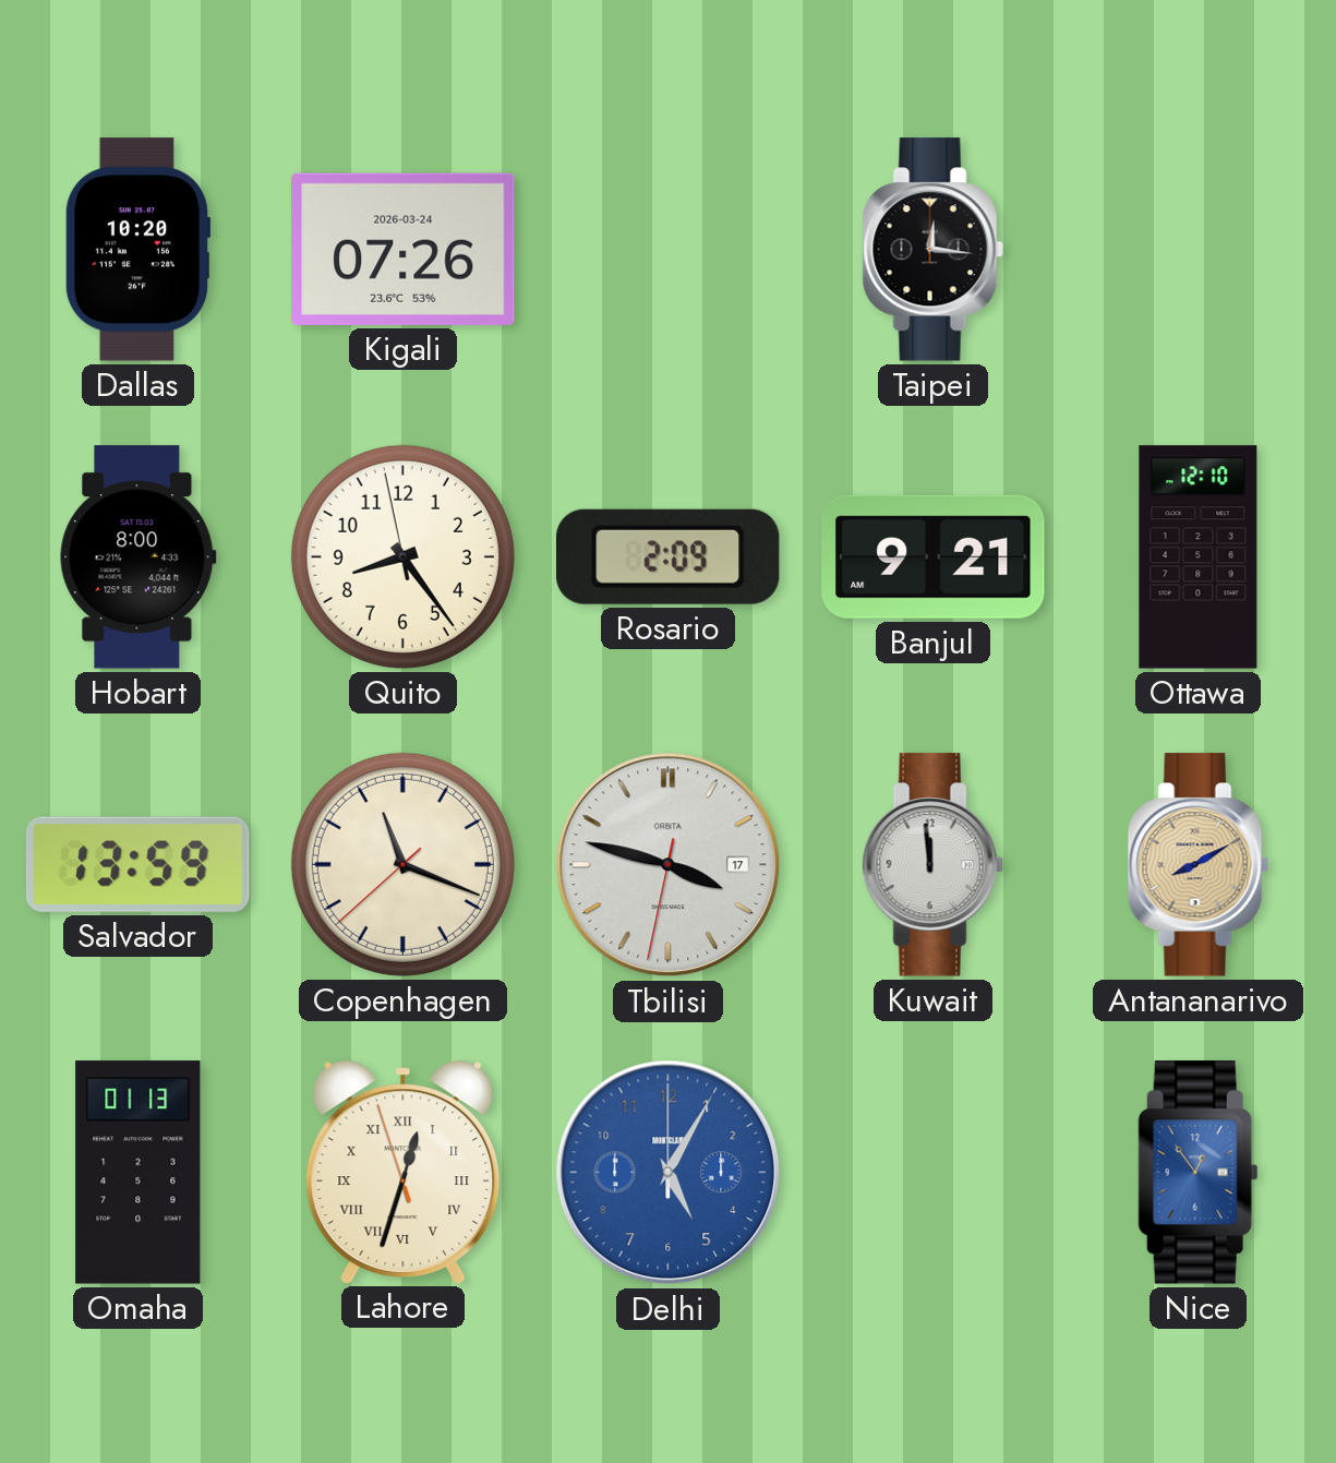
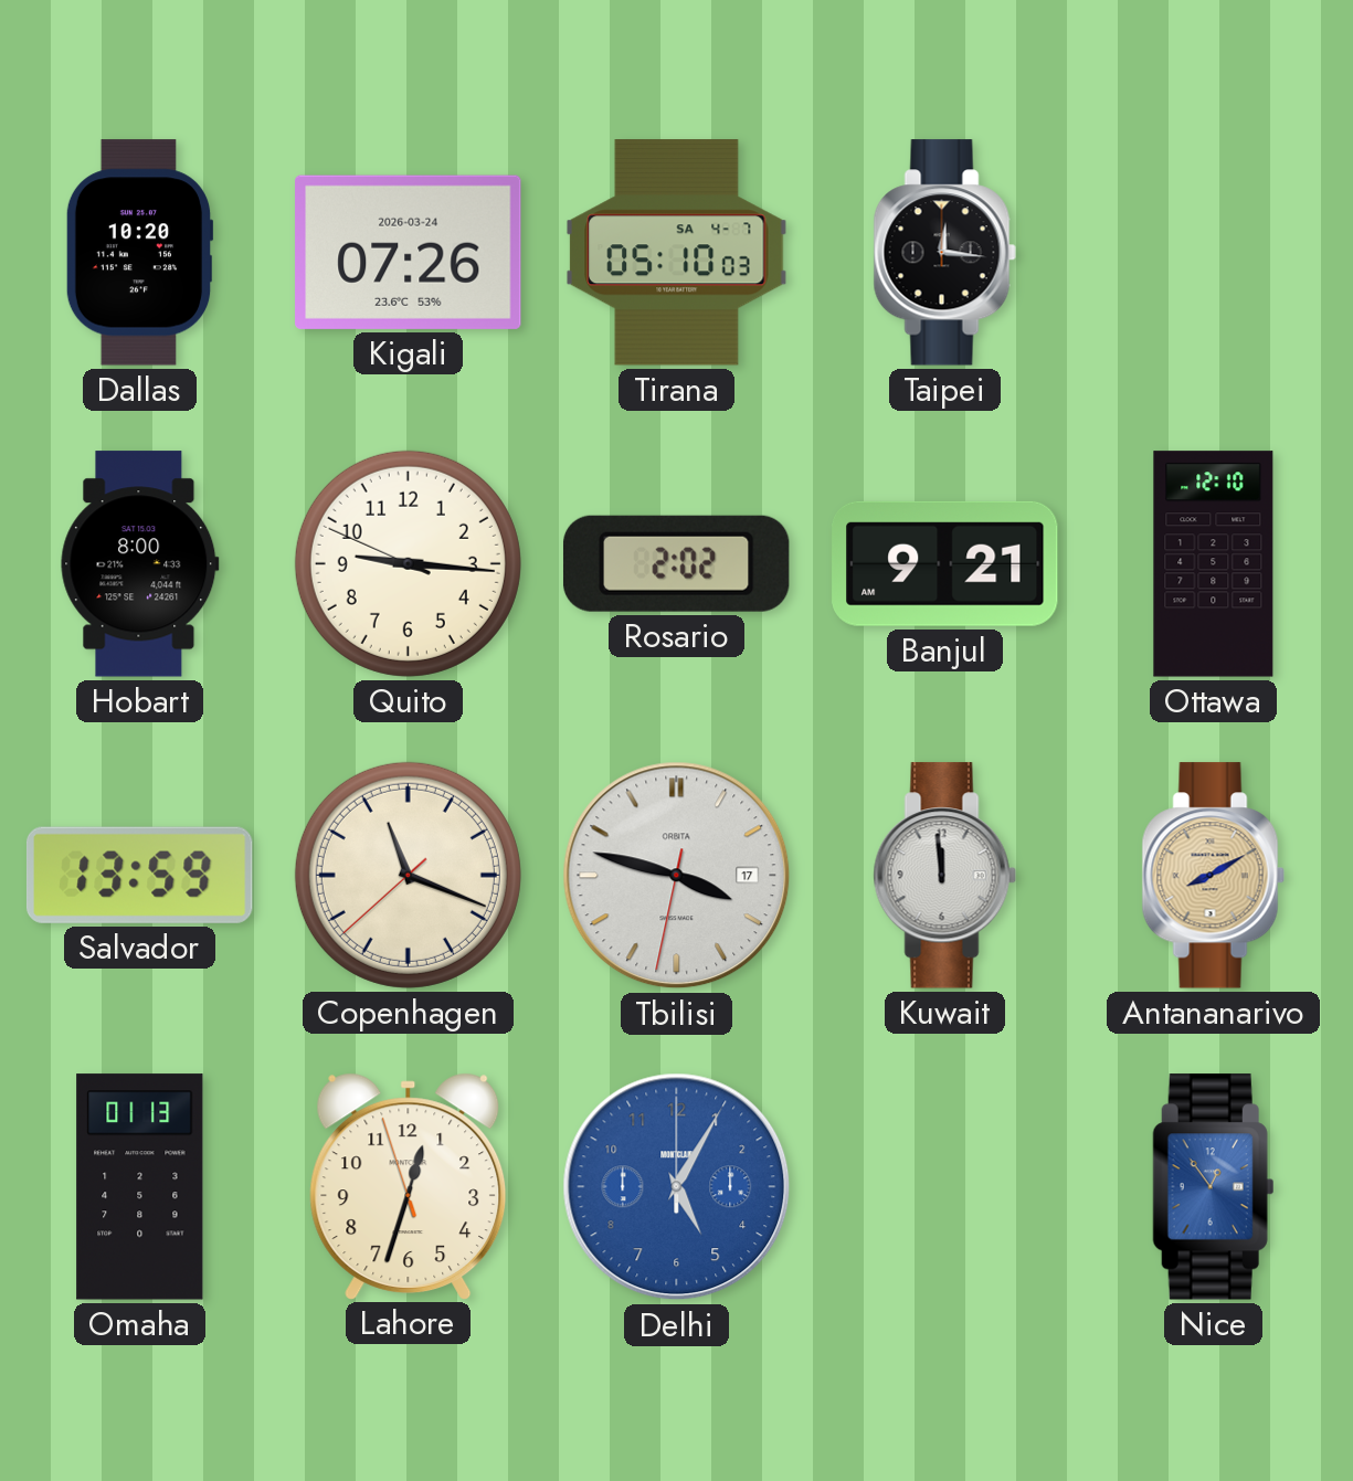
Tirana: none -> 05:10 (677, 253)
Quito: 8:23 -> 9:15 (408, 563)
Rosario: 2:09 -> 2:02 (676, 563)
Lahore numerals: Roman -> Arabic (409, 1186)
